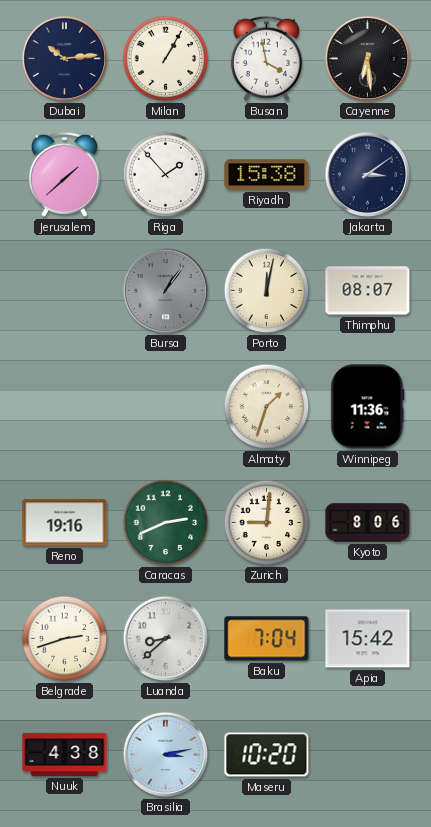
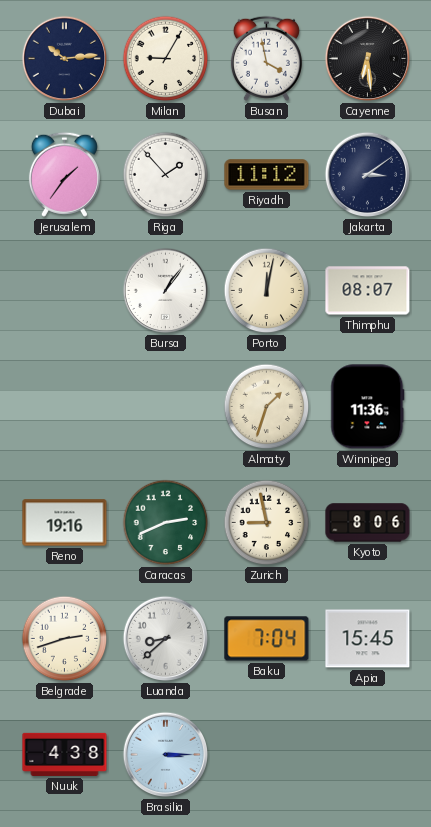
Milan: 1:05 -> 9:05 (166, 59)
Jerusalem: 1:38 -> 1:36 (64, 174)
Riyadh: 15:38 -> 11:12 (267, 175)
Bursa dial: grey -> white (166, 291)
Zurich: 9:01 -> 8:58 (267, 523)
Apia: 15:42 -> 15:45 (368, 639)
Brasilia: 3:13 -> 3:15 (166, 755)
Maseru: 10:20 -> none (267, 755)
